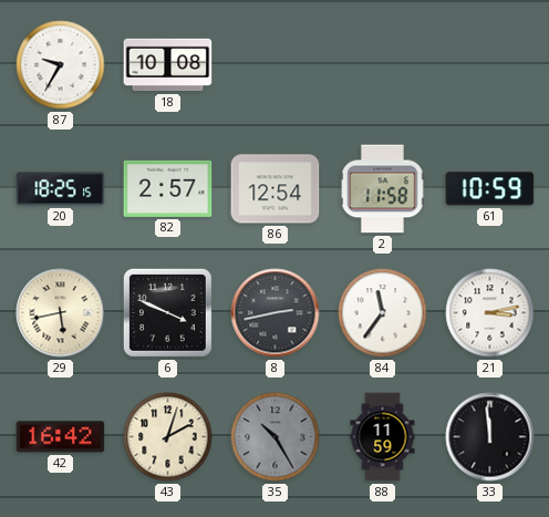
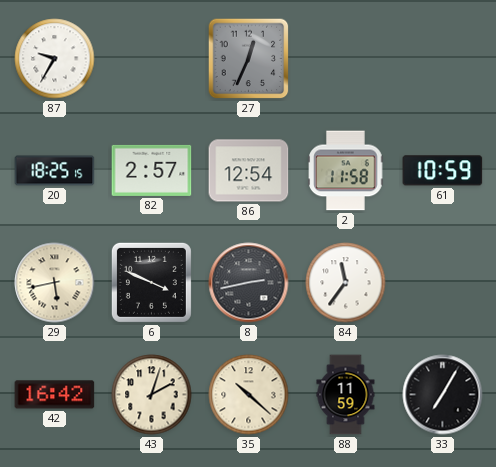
18: 10:08 -> none (168, 65)
27: none -> 12:34 (249, 59)
21: 3:13 -> none (490, 313)
35: 10:25 -> 10:22 (249, 395)
35 dial: grey -> cream (249, 395)
33: 11:59 -> 7:05 (443, 395)
